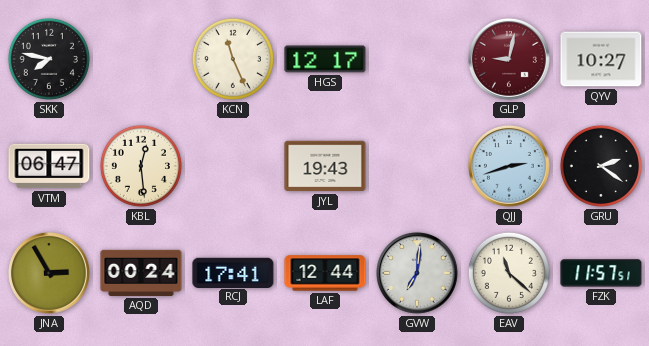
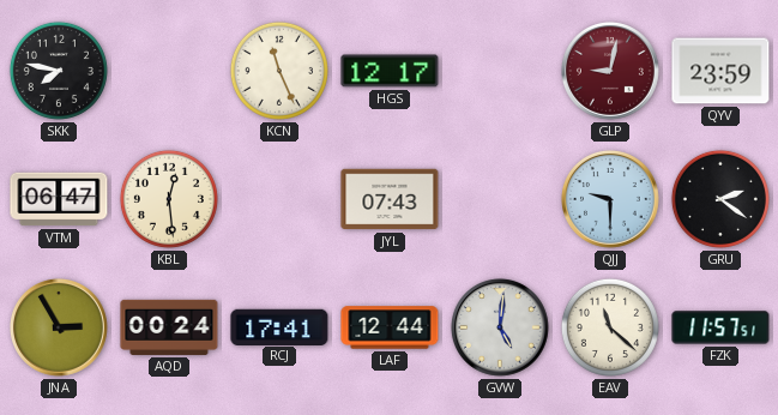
QYV: 10:27 -> 23:59 (720, 71)
JYL: 19:43 -> 07:43 (390, 199)
QJJ: 2:42 -> 9:30 (610, 199)
GVW: 7:01 -> 5:01 (500, 327)
